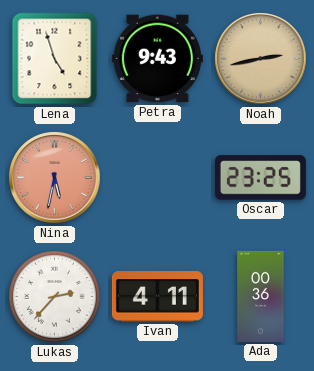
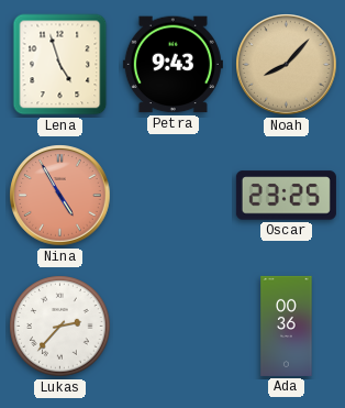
Noah: 2:43 -> 8:07 (287, 65)
Nina: 5:32 -> 4:55 (60, 196)
Ivan: 4:11 -> none (157, 297)
